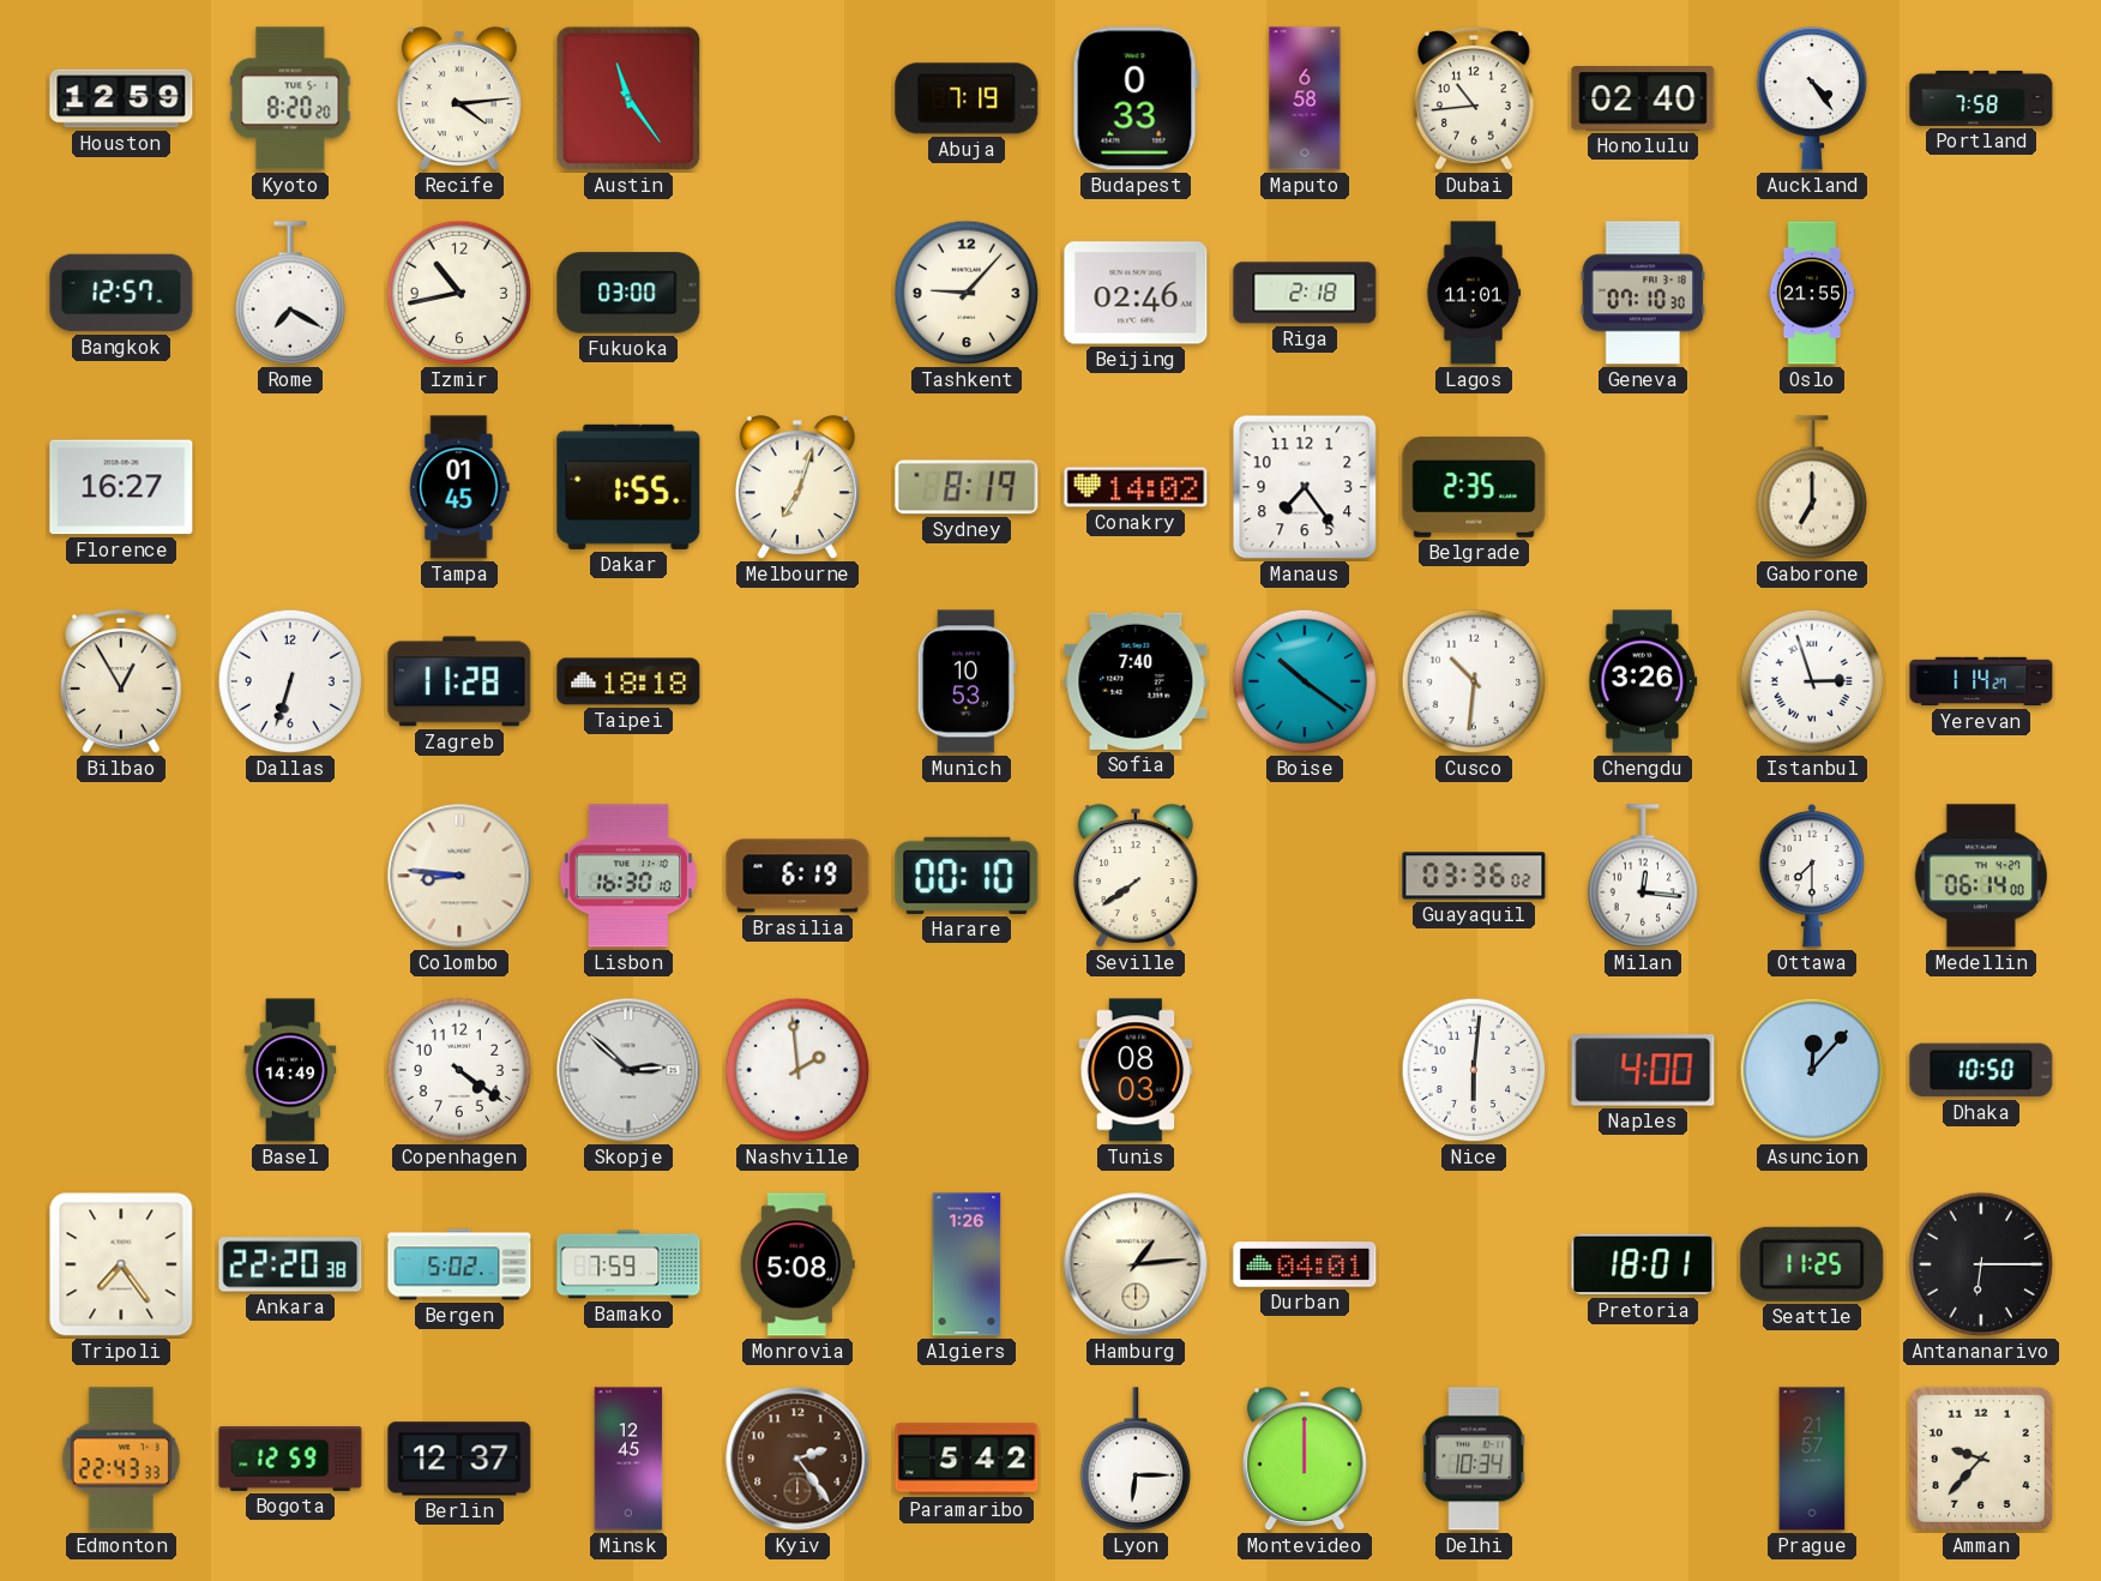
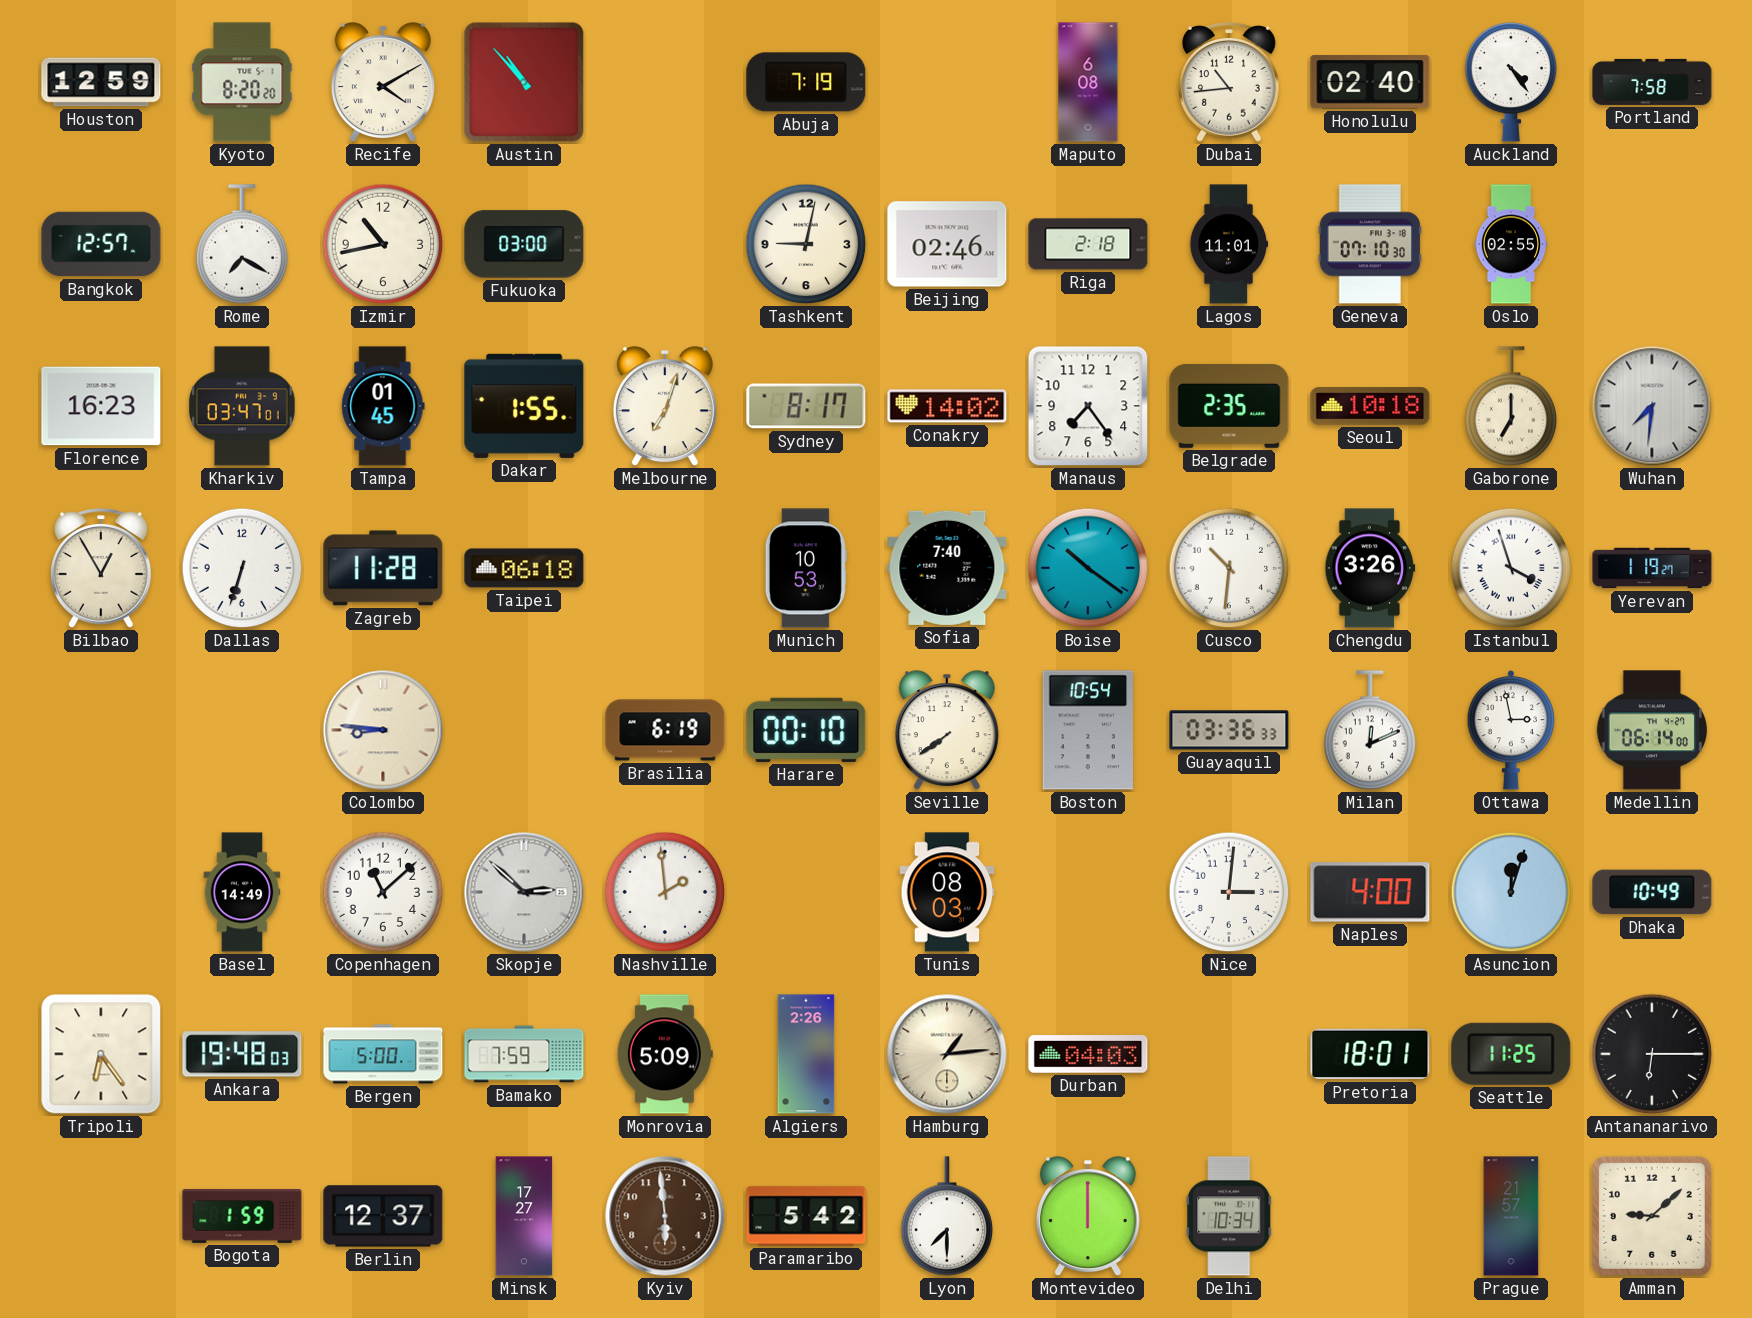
Recife: 4:14 -> 4:10 (383, 83)
Austin: 11:24 -> 10:53 (524, 82)
Budapest: 0:33 -> none (1136, 98)
Maputo: 6:58 -> 6:08 (1088, 82)
Tashkent: 9:07 -> 9:02 (806, 244)
Oslo: 21:55 -> 02:55 (1511, 244)
Florence: 16:27 -> 16:23 (101, 406)
Kharkiv: none -> 03:47 (243, 406)
Sydney: 8:19 -> 8:17 (806, 406)
Seoul: none -> 10:18 (1370, 406)
Wuhan: none -> 7:31 (1652, 406)
Taipei: 18:18 -> 06:18 (524, 568)
Istanbul: 2:57 -> 3:57 (1511, 568)
Yerevan: 1:14 -> 1:19 (1652, 568)
Lisbon: 16:30 -> none (628, 876)
Boston: none -> 10:54 (1087, 730)
Guayaquil: 03:36:02 -> 03:36:33 (1229, 730)
Milan: 12:16 -> 12:11 (1370, 730)
Ottawa: 7:30 -> 2:58 (1511, 730)
Copenhagen: 4:21 -> 11:08 (383, 892)
Nice: 6:01 -> 3:01 (1229, 892)
Asuncion: 12:07 -> 12:03 (1511, 892)
Dhaka: 10:50 -> 10:49 (1652, 892)
Tripoli: 7:24 -> 6:24 (101, 1054)
Ankara: 22:20 -> 19:48 (242, 1054)
Bergen: 5:02 -> 5:00 (383, 1054)
Monrovia: 5:08 -> 5:09 (665, 1054)
Algiers: 1:26 -> 2:26 (806, 1054)
Durban: 04:01 -> 04:03 (1088, 1054)
Edmonton: 22:43 -> none (121, 1459)
Bogota: 12:59 -> 1:59 (242, 1216)
Minsk: 12:45 -> 17:27 (524, 1216)
Kyiv: 2:24 -> 5:59 (665, 1216)
Lyon: 6:15 -> 7:30 (947, 1216)
Amman: 9:37 -> 9:08 (1652, 1216)
